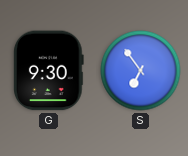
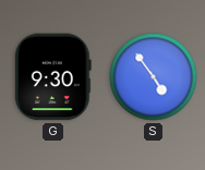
S: 6:54 -> 4:54 (154, 77)
